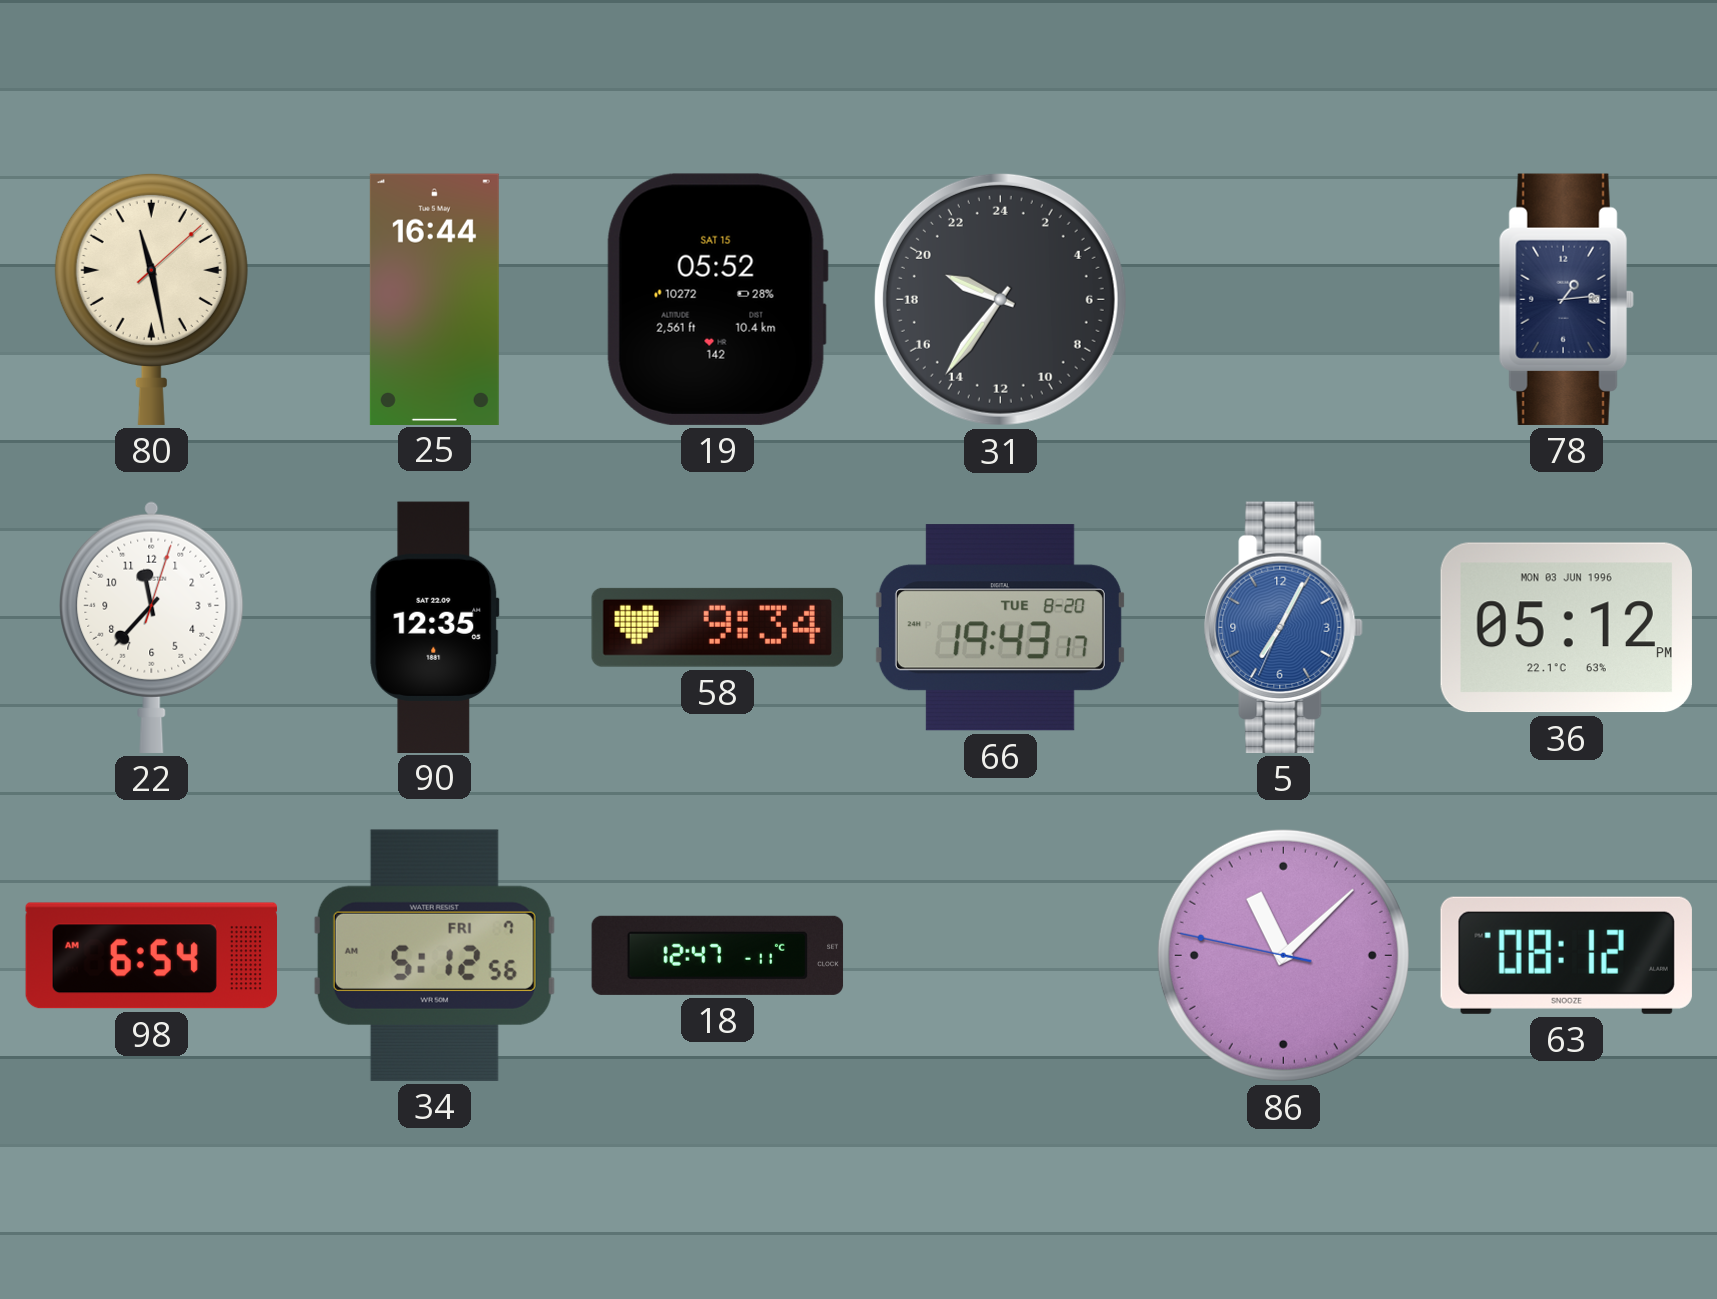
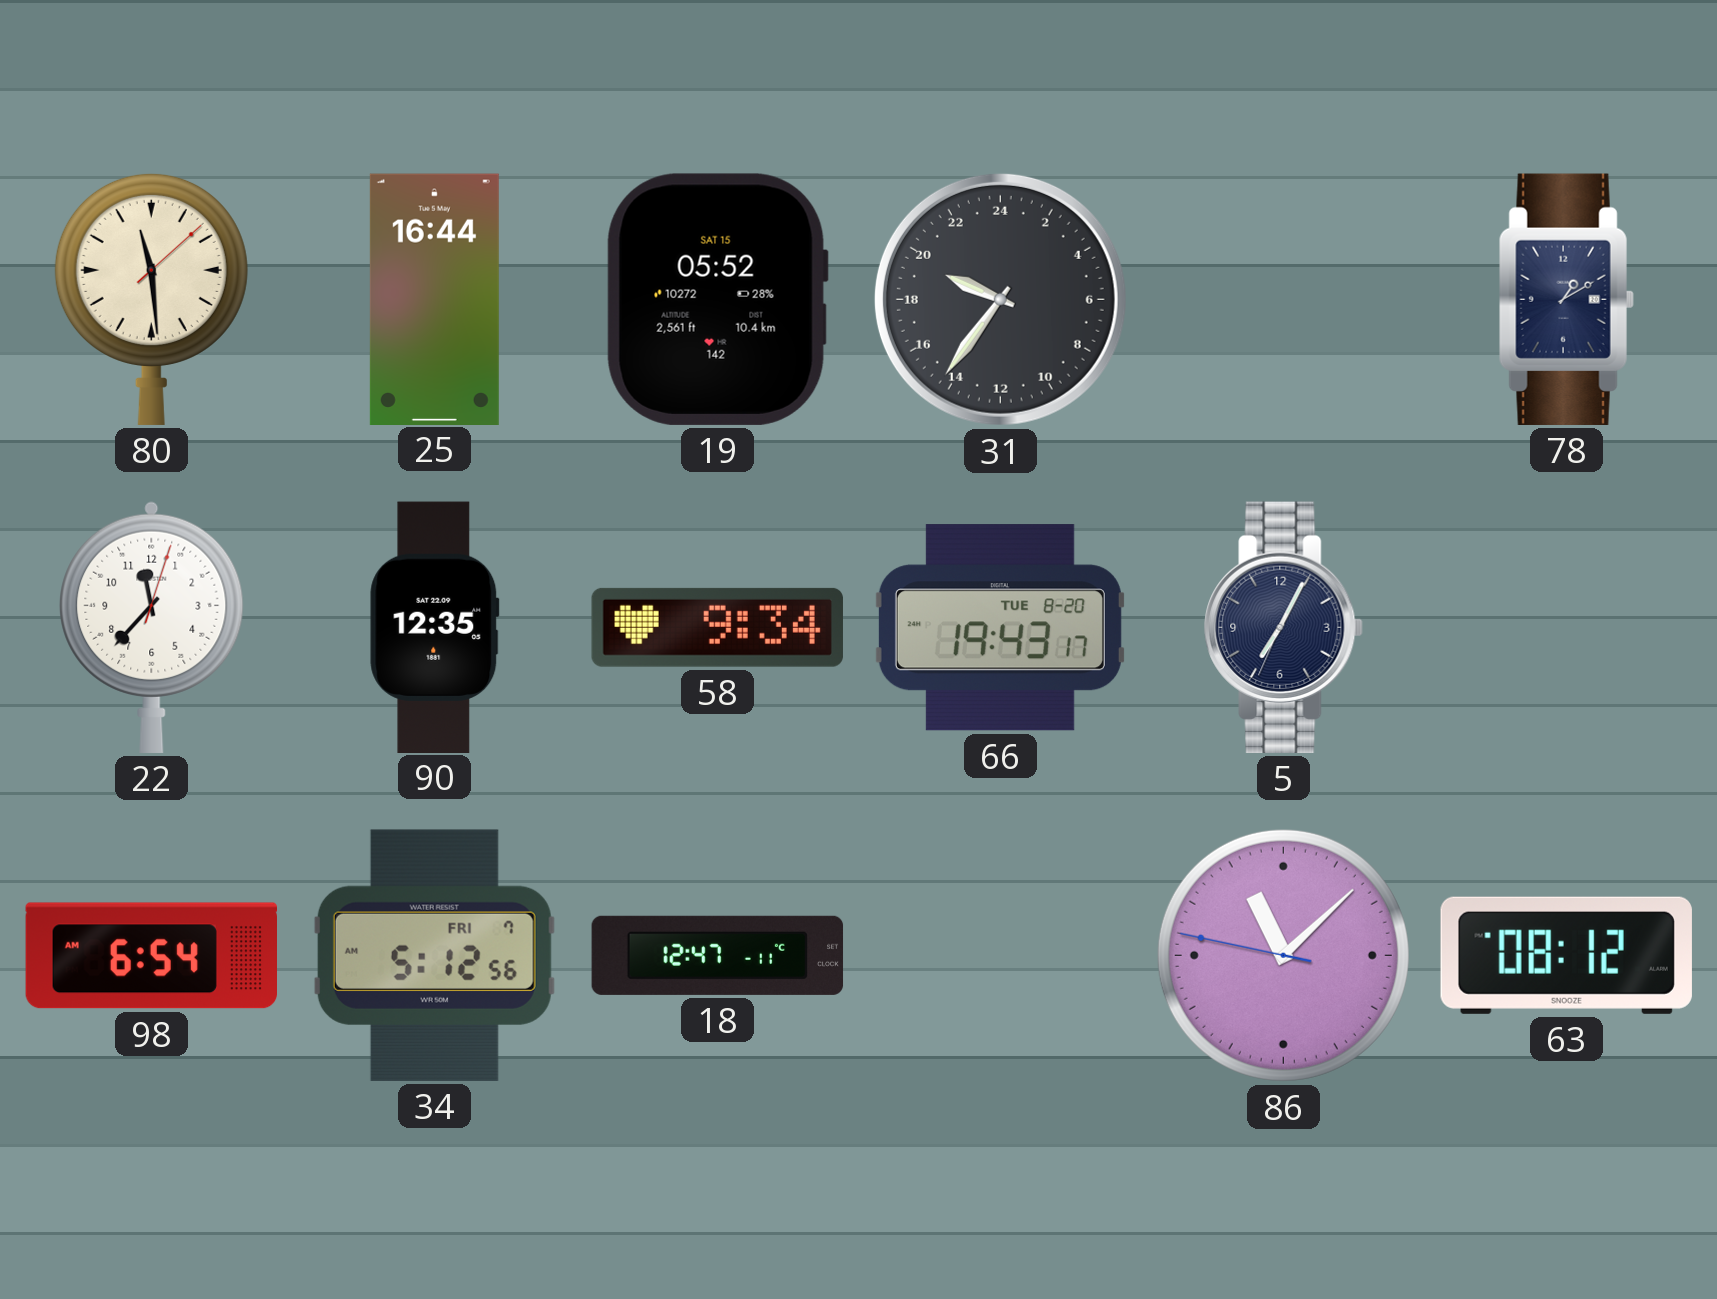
80: 11:28 -> 11:29 (151, 299)
78: 1:14 -> 1:10 (1566, 299)
5 dial: blue -> navy (1284, 627)
36: 05:12 -> none (1566, 628)
